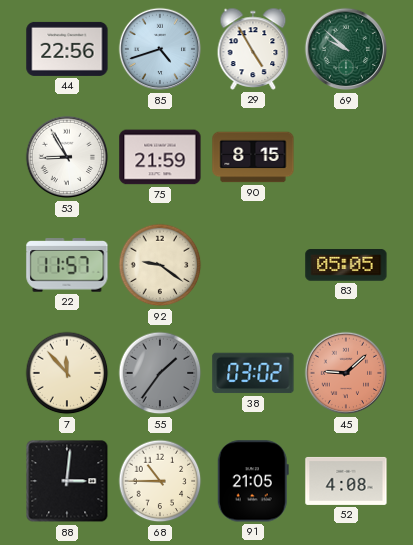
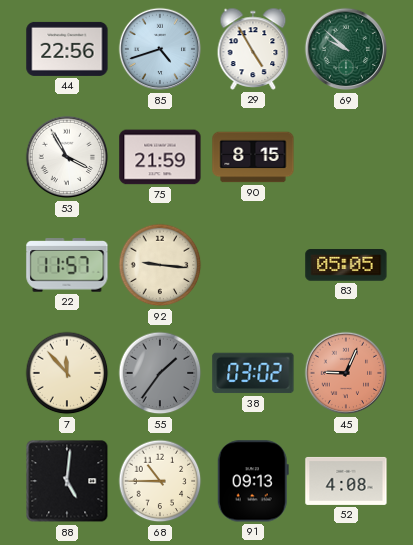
53: 8:55 -> 3:55 (67, 157)
92: 9:21 -> 9:16 (160, 265)
45: 9:08 -> 9:04 (346, 373)
88: 3:01 -> 5:01 (67, 481)
91: 21:05 -> 09:13 (253, 481)
